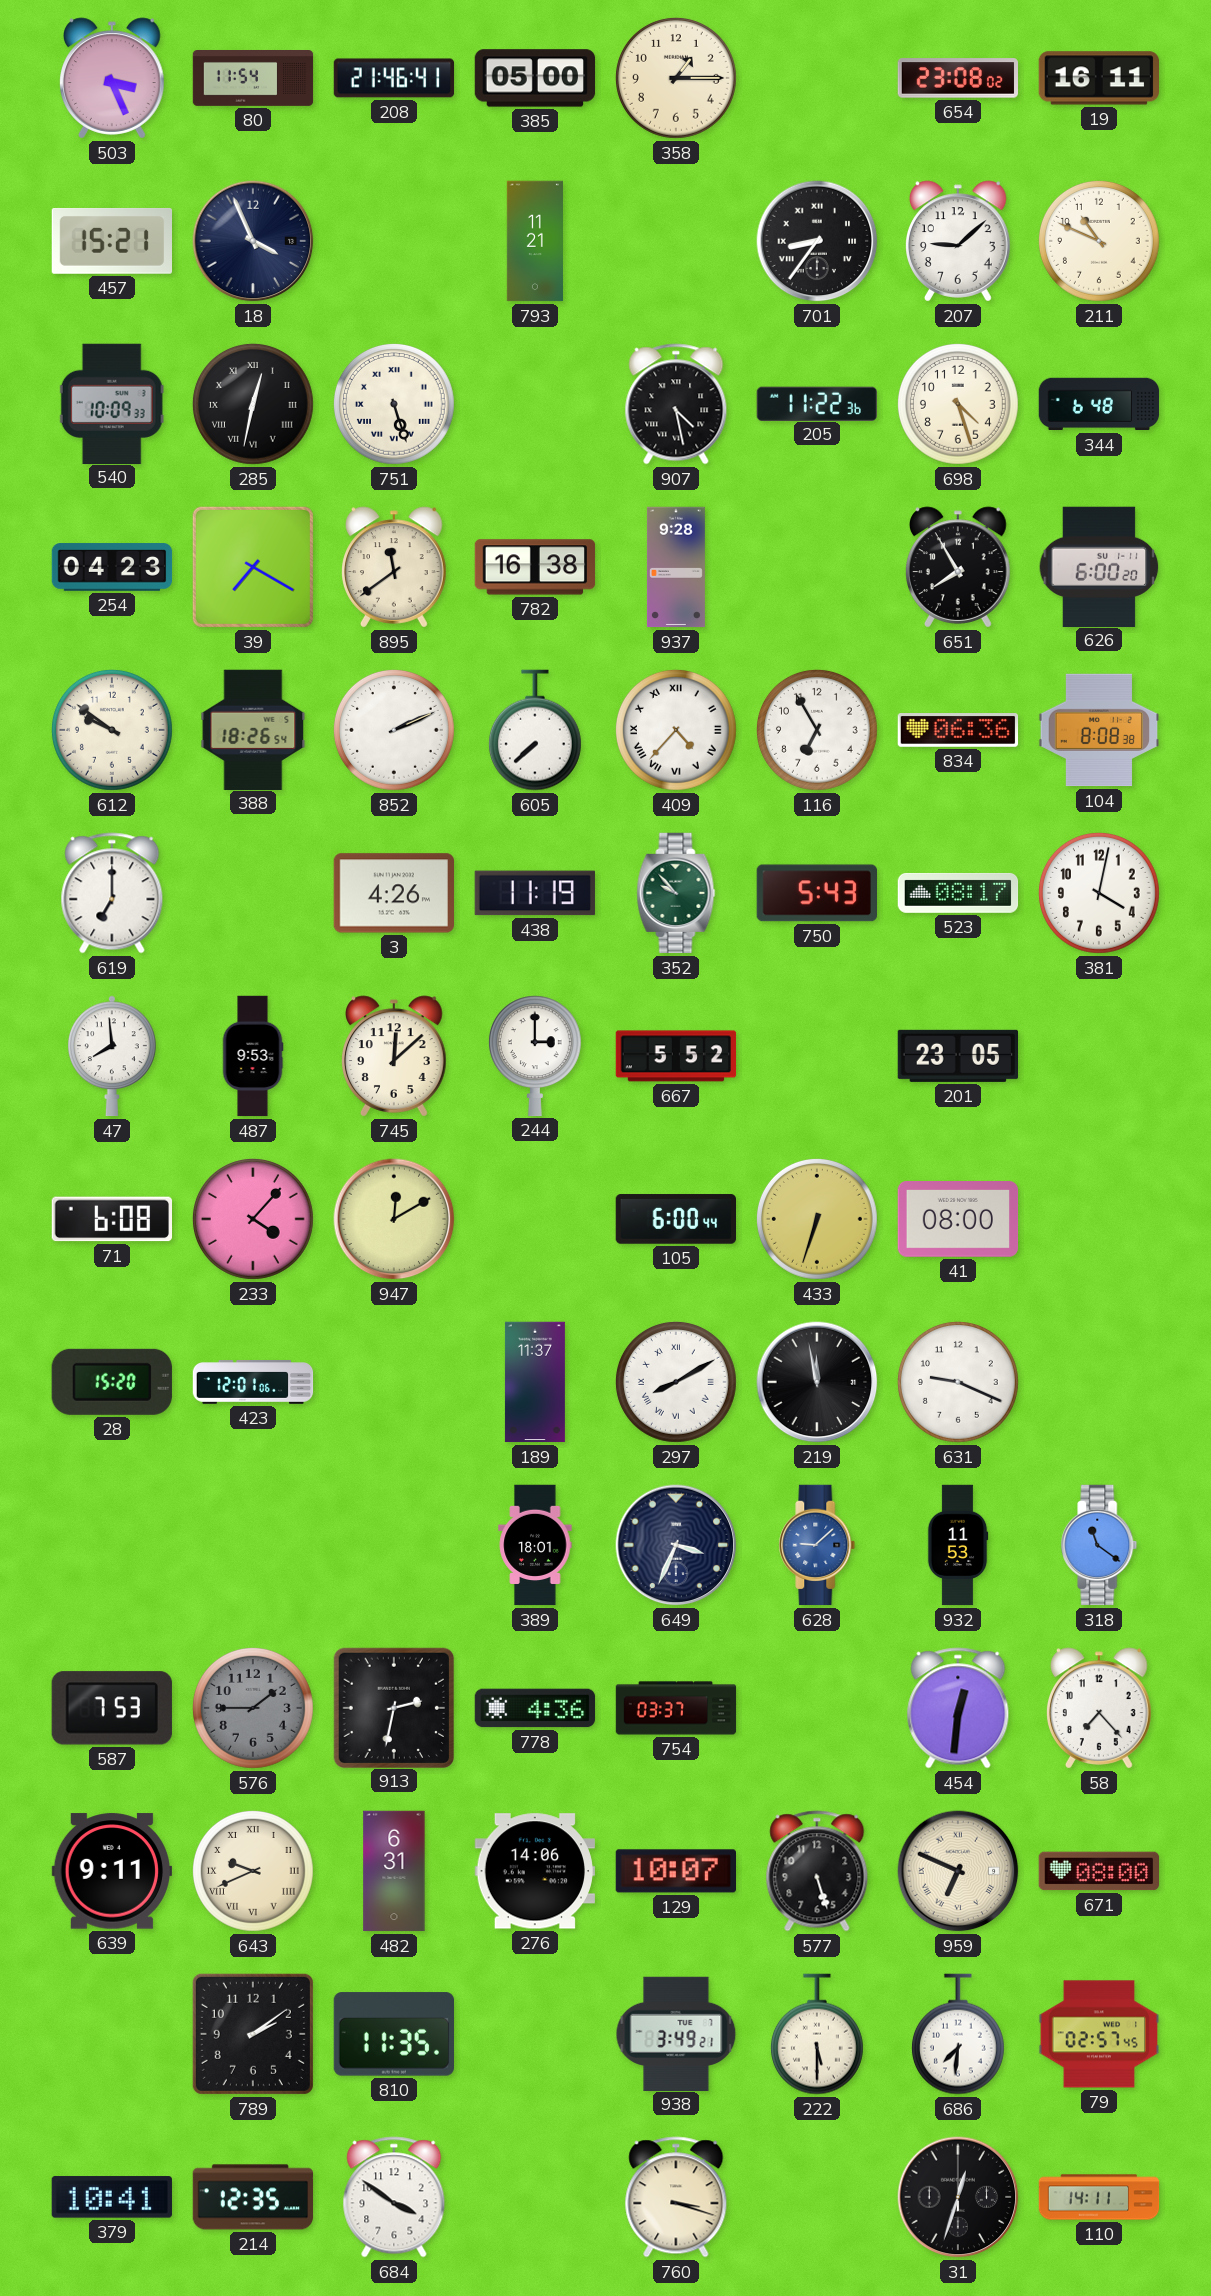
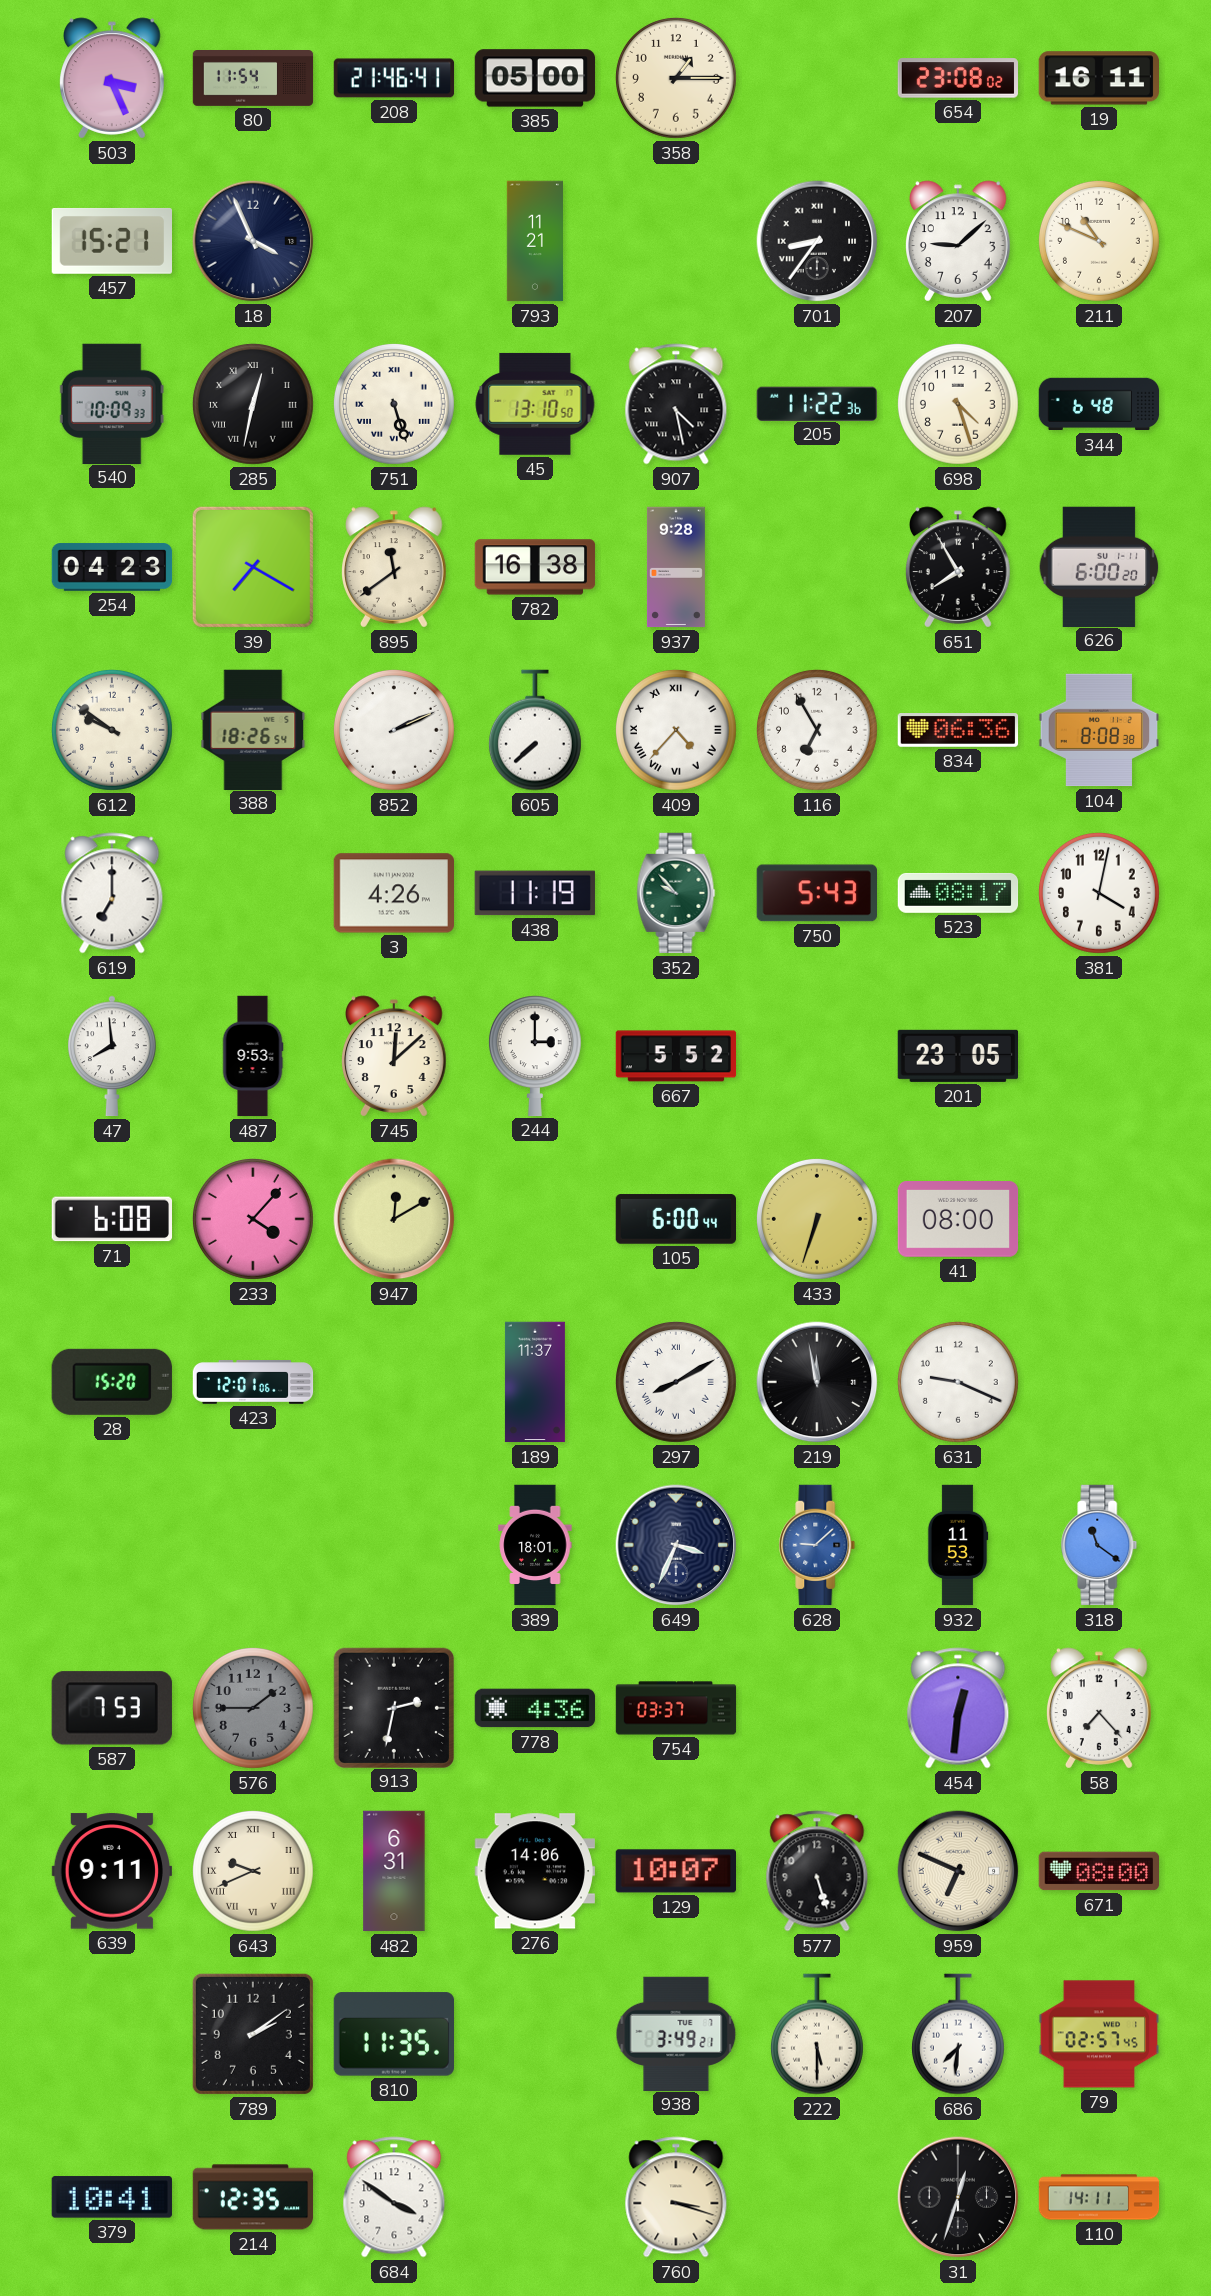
45: none -> 13:10 (535, 404)
